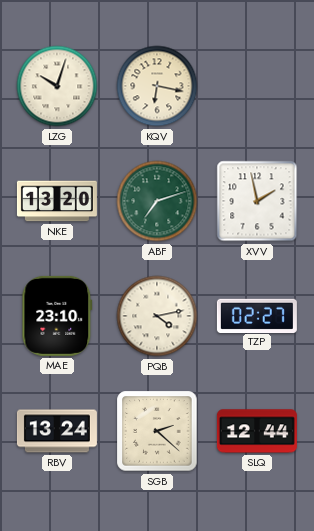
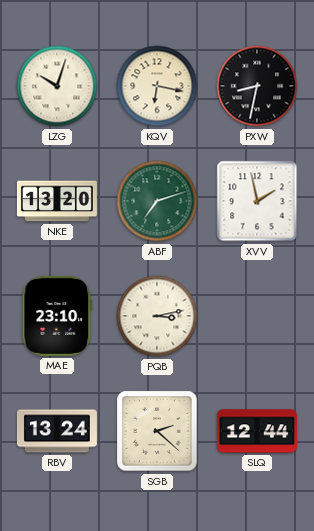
PXW: none -> 8:32 (257, 86)
PQB: 4:13 -> 3:13 (157, 316)
TZP: 02:27 -> none (257, 315)
